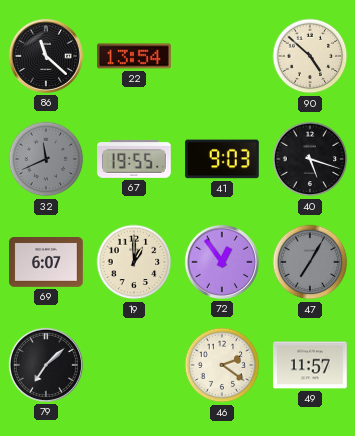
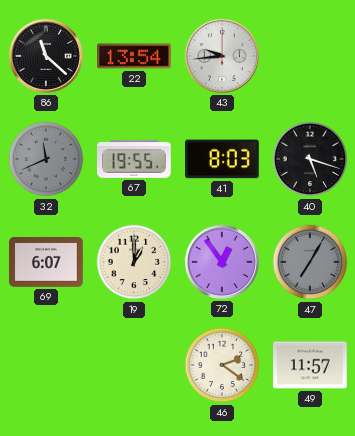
43: none -> 9:44 (222, 56)
90: 4:52 -> none (310, 56)
41: 9:03 -> 8:03 (222, 159)
79: 7:08 -> none (46, 365)
